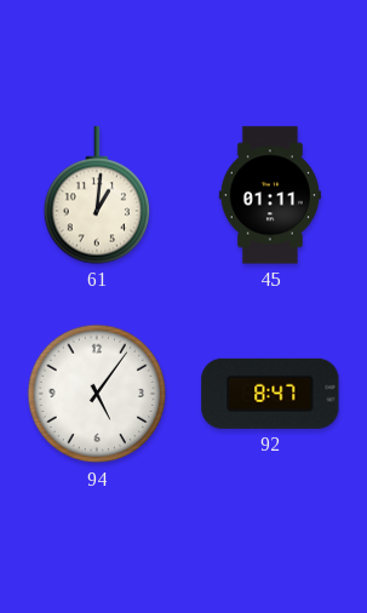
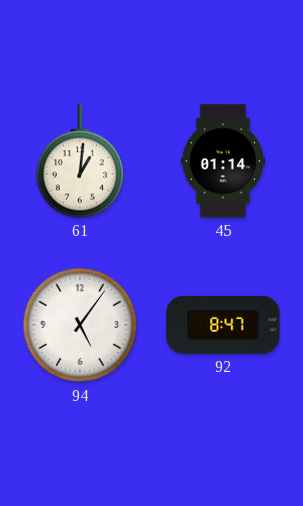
45: 01:11 -> 01:14 (223, 161)
